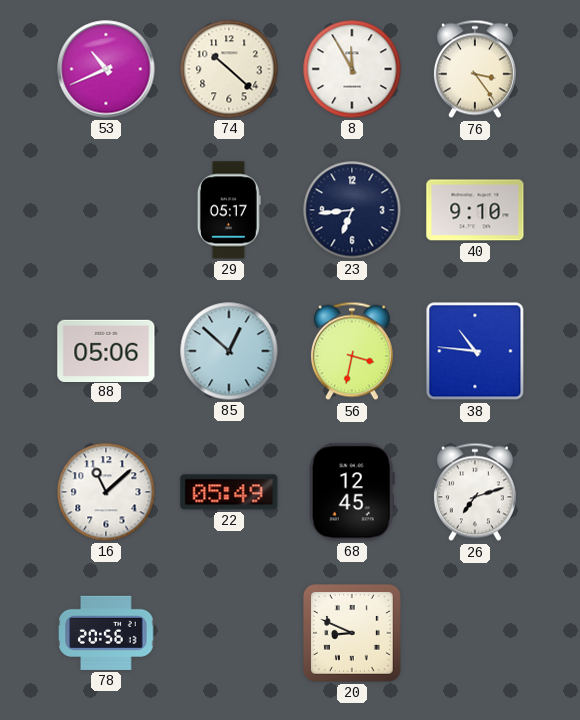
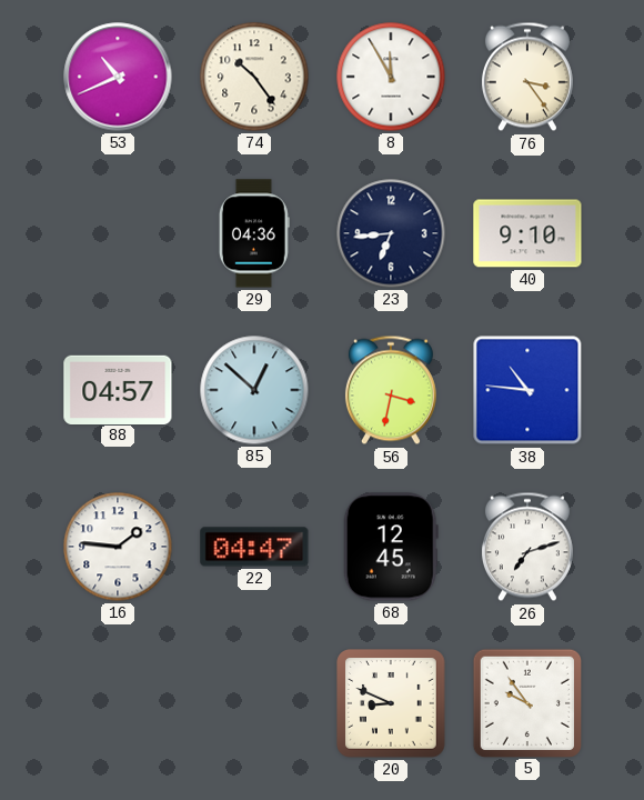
74: 10:22 -> 10:24 (254, 77)
29: 05:17 -> 04:36 (254, 233)
88: 05:06 -> 04:57 (118, 389)
16: 11:08 -> 1:46 (118, 547)
22: 05:49 -> 04:47 (254, 547)
78: 20:56 -> none (106, 633)
5: none -> 9:54 (526, 702)
